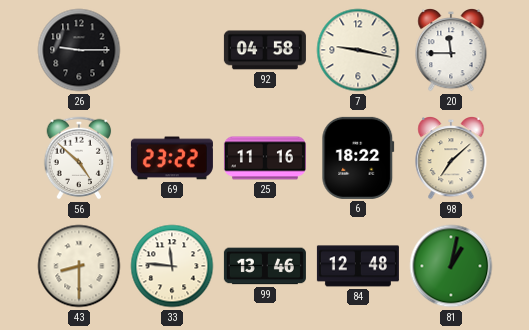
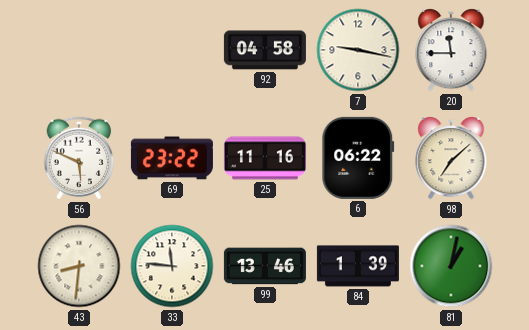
26: 9:15 -> none (79, 50)
56: 4:52 -> 5:49 (79, 158)
6: 18:22 -> 06:22 (358, 158)
43: 8:30 -> 8:31 (79, 266)
84: 12:48 -> 1:39 (358, 266)
